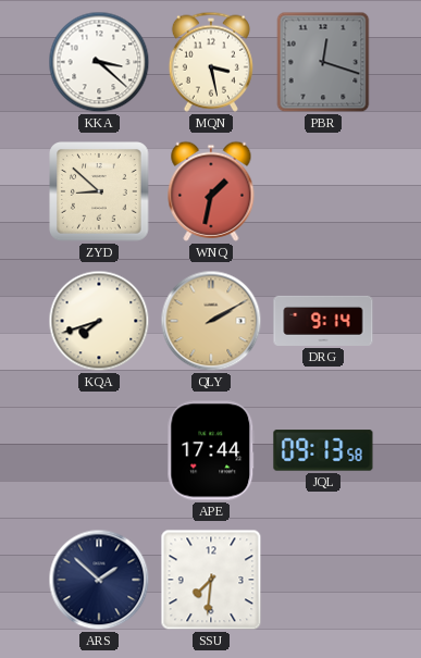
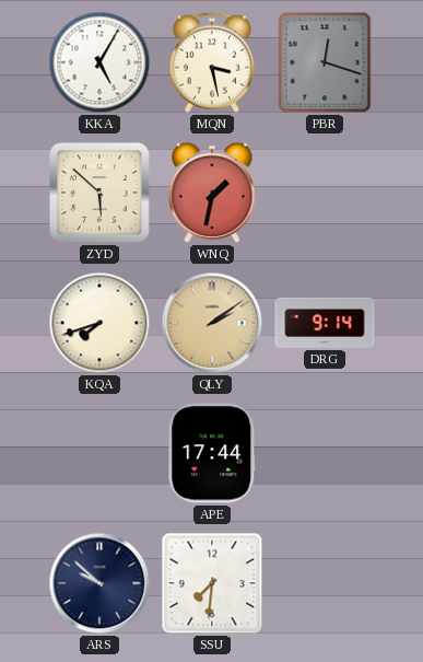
KKA: 3:22 -> 5:05 (99, 62)
ZYD: 8:52 -> 5:52 (101, 194)
QLY: 2:10 -> 2:09 (212, 323)
JQL: 09:13 -> none (323, 450)
ARS: 1:52 -> 9:52 (99, 583)
